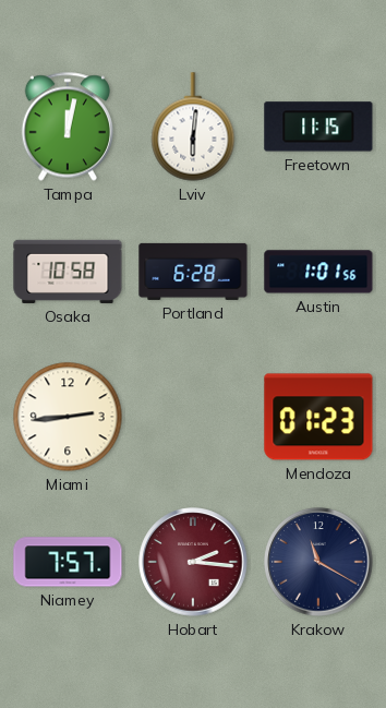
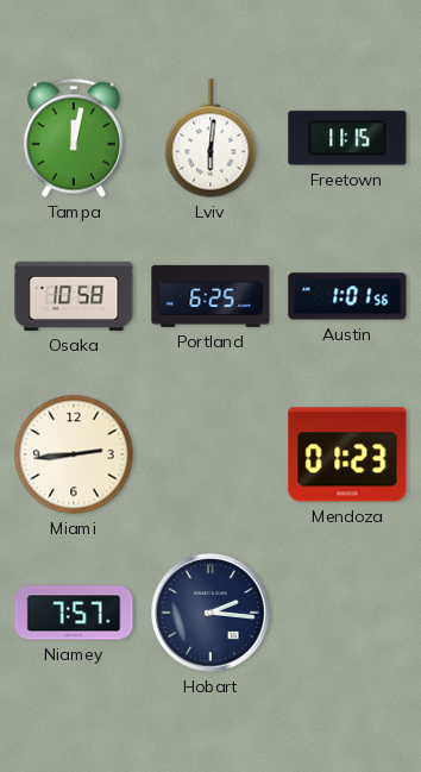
Portland: 6:28 -> 6:25 (211, 296)
Hobart dial: burgundy -> navy (211, 613)
Krakow: 11:20 -> none (318, 562)
